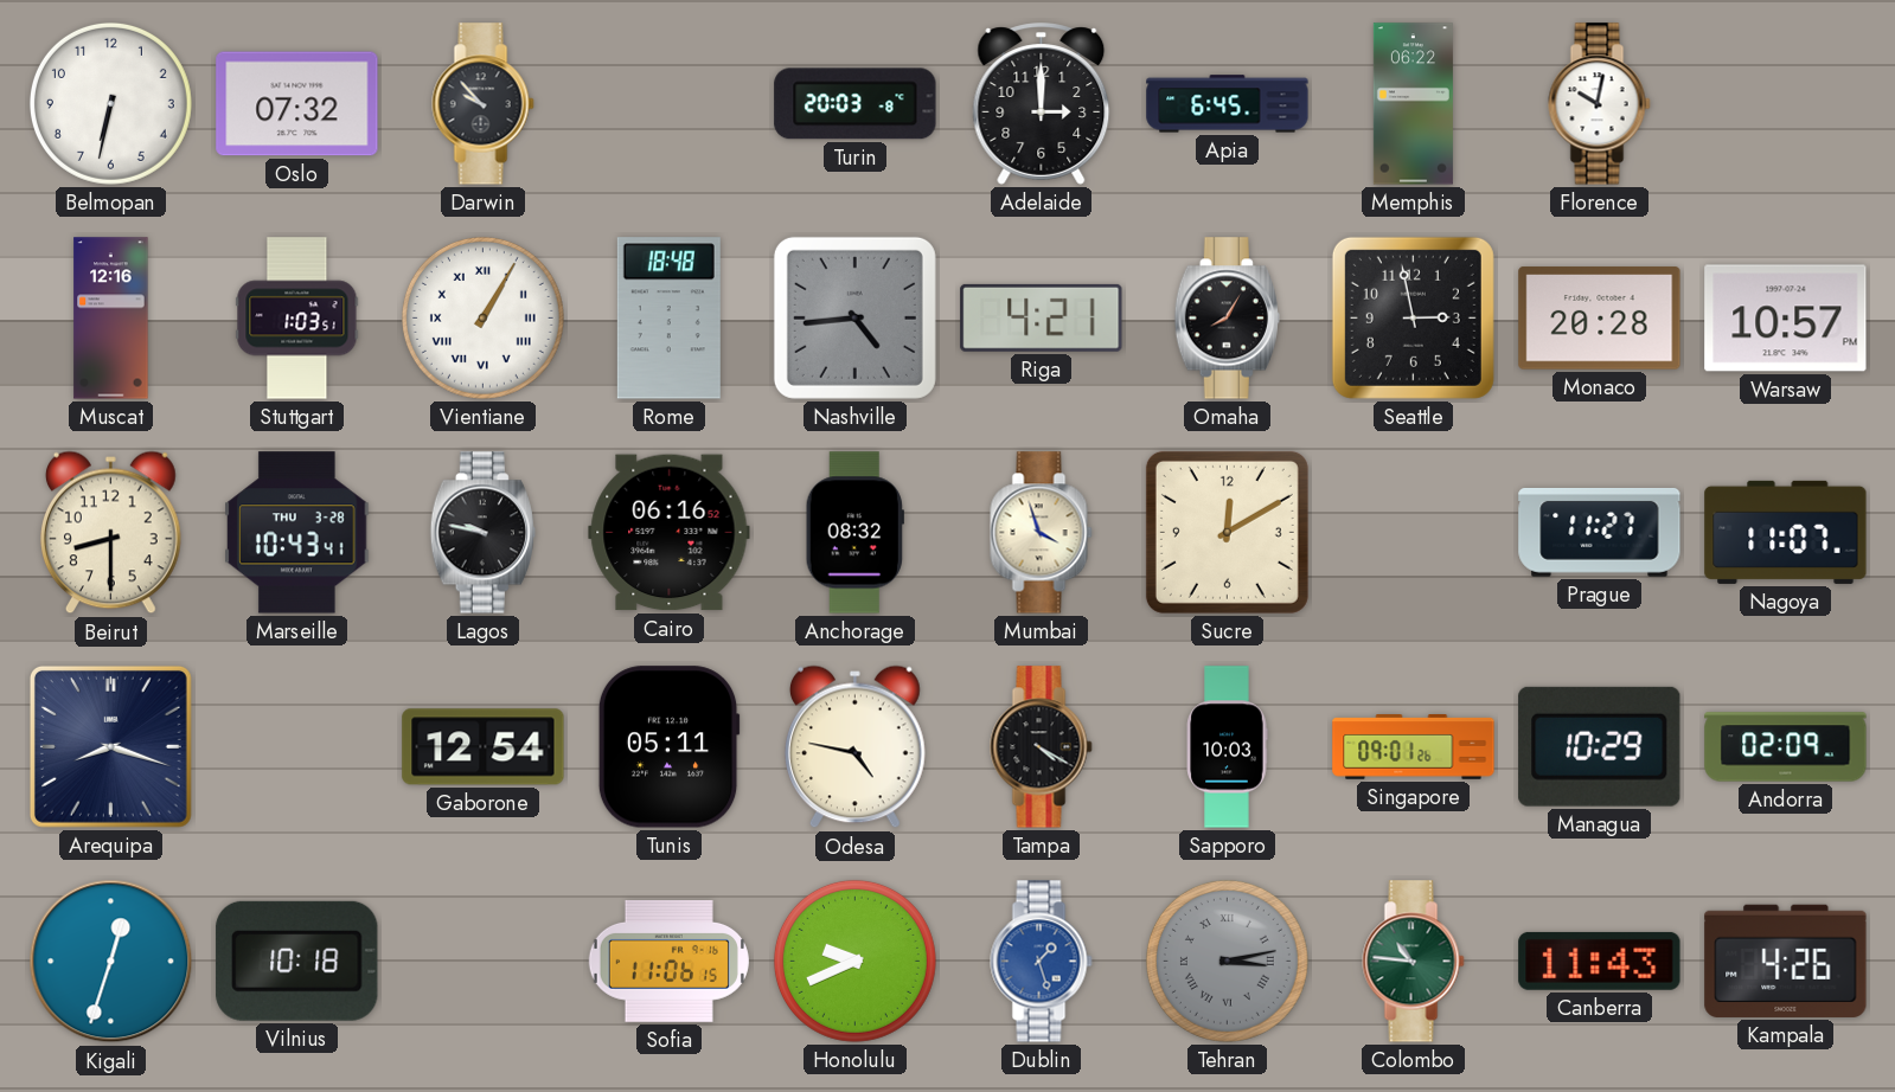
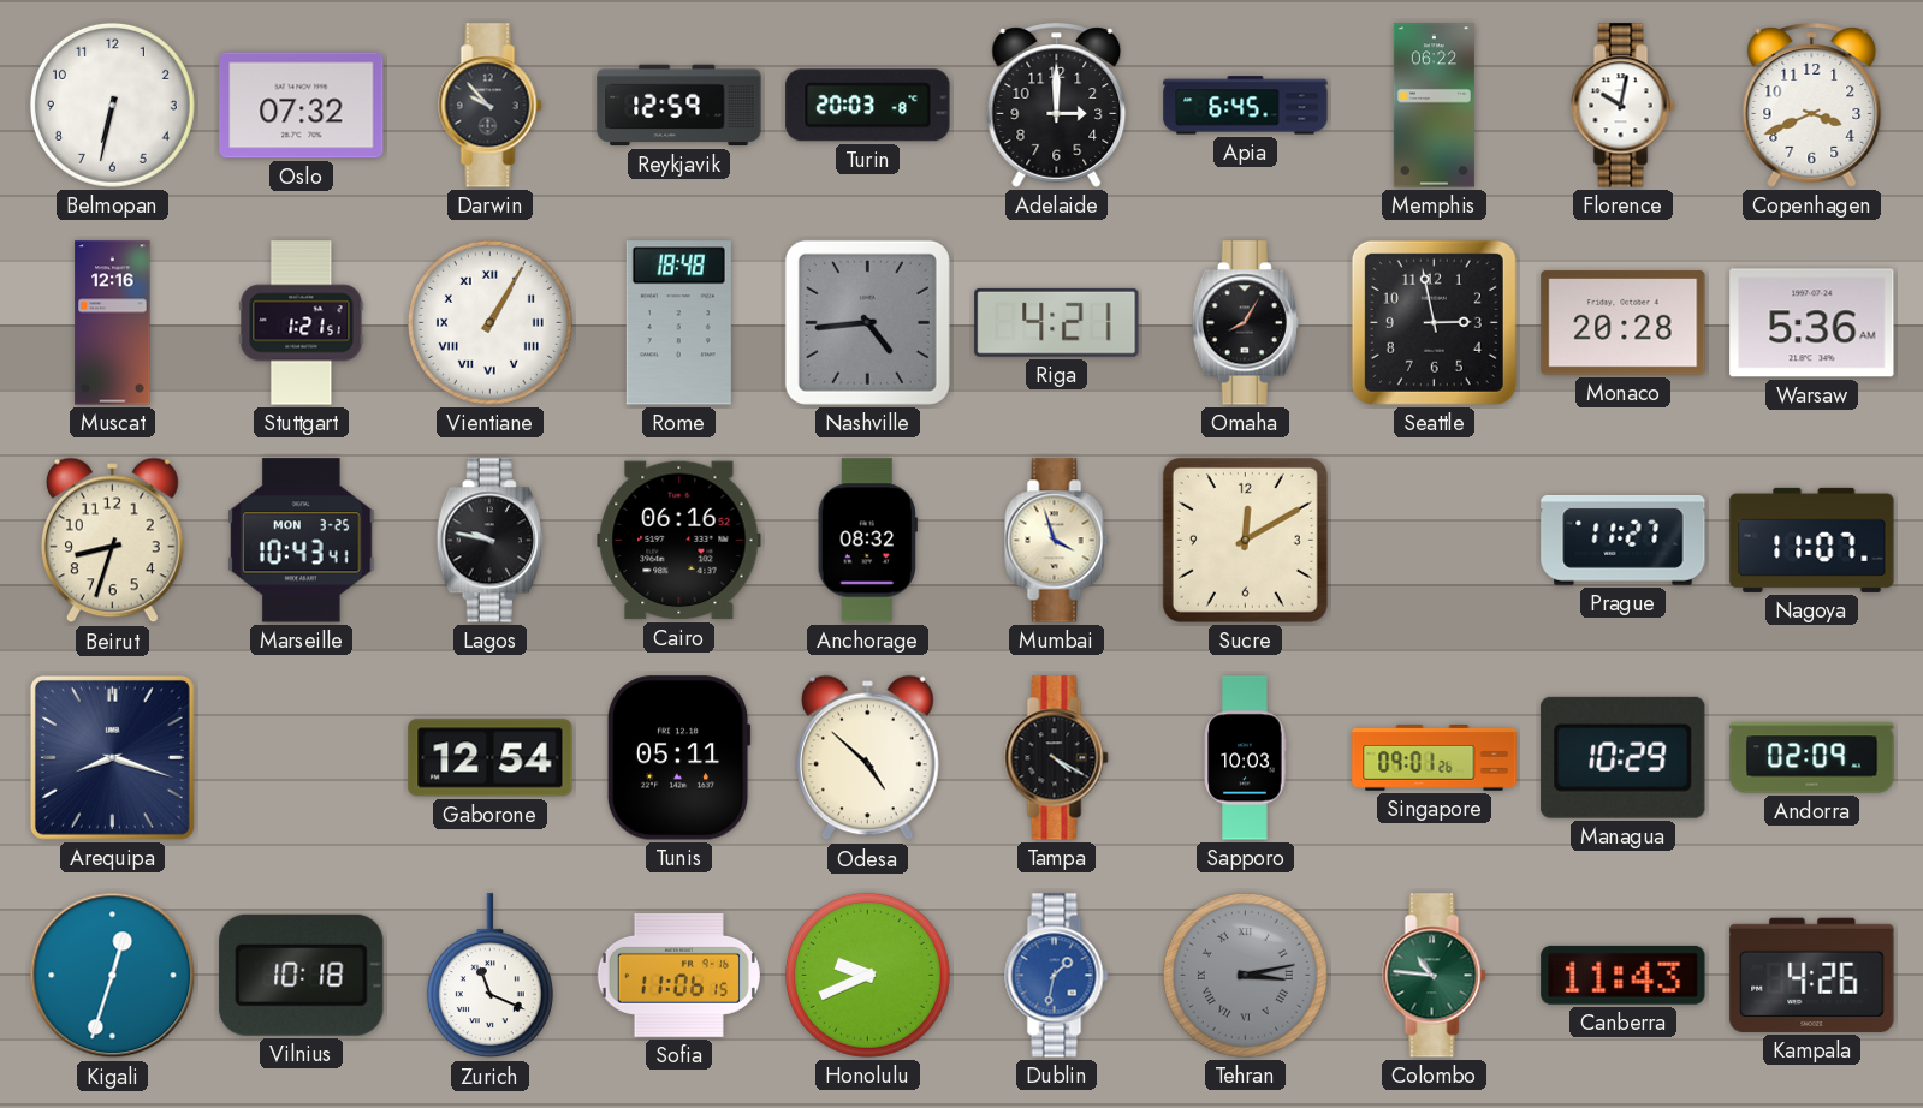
Reykjavik: none -> 12:59 (679, 106)
Copenhagen: none -> 3:41 (1812, 106)
Stuttgart: 1:03 -> 1:21 (302, 323)
Warsaw: 10:57 -> 5:36 (1812, 323)
Beirut: 8:30 -> 8:33 (112, 541)
Marseille date: THU 3-28 -> MON 3-25 (302, 541)
Odesa: 4:47 -> 4:52 (867, 758)
Zurich: none -> 11:19 (489, 976)
Dublin: 1:27 -> 1:32 (1057, 976)
